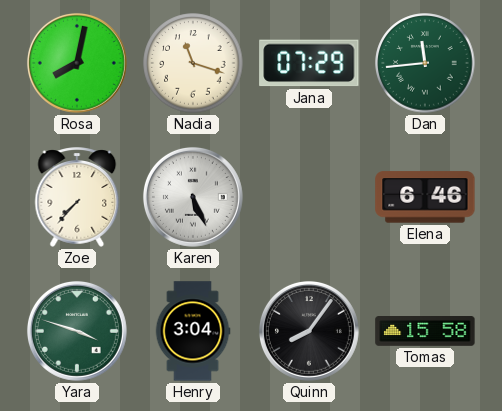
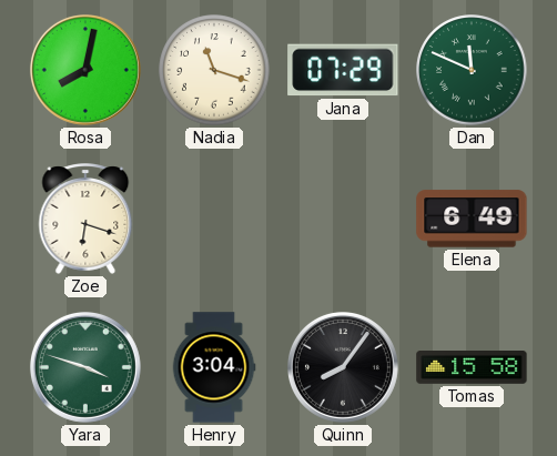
Dan: 11:44 -> 11:49 (472, 70)
Zoe: 7:37 -> 6:18 (85, 219)
Karen: 5:26 -> none (193, 197)
Elena: 6:46 -> 6:49 (472, 219)
